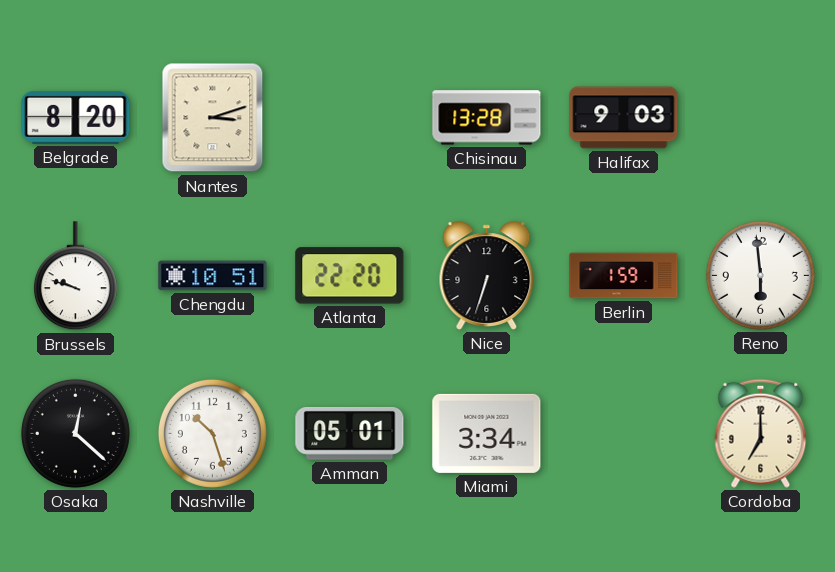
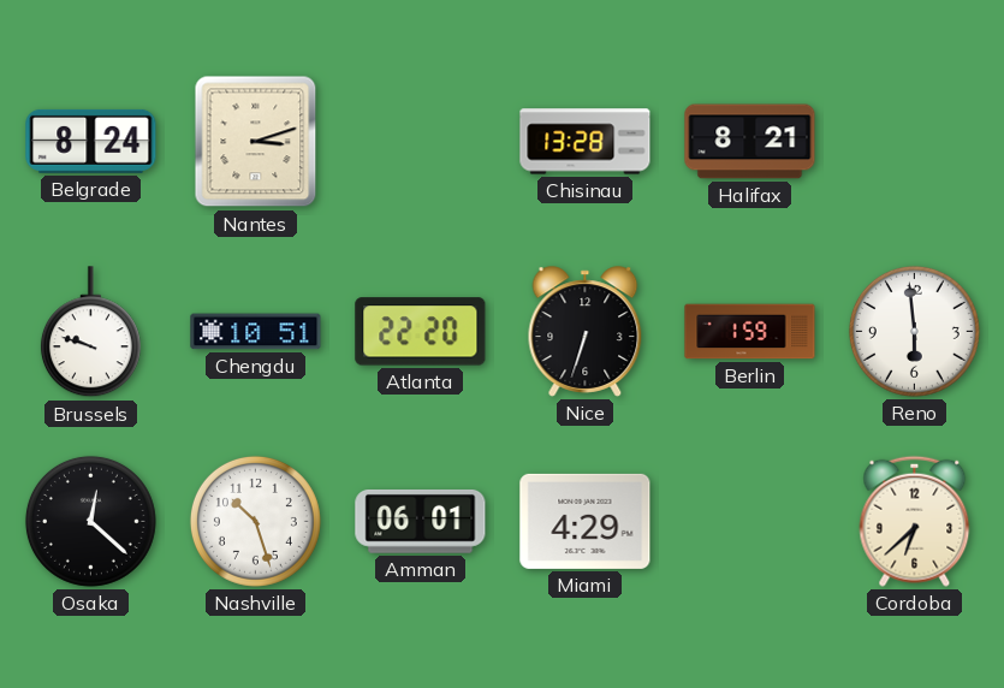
Belgrade: 8:20 -> 8:24 (91, 141)
Halifax: 9:03 -> 8:21 (750, 142)
Amman: 05:01 -> 06:01 (421, 521)
Miami: 3:34 -> 4:29 (586, 521)
Cordoba: 7:00 -> 6:38 (915, 521)
